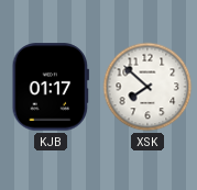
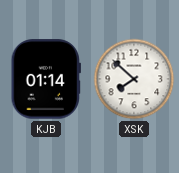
KJB: 01:17 -> 01:14 (46, 79)
